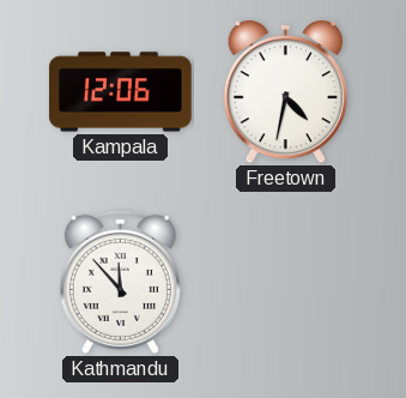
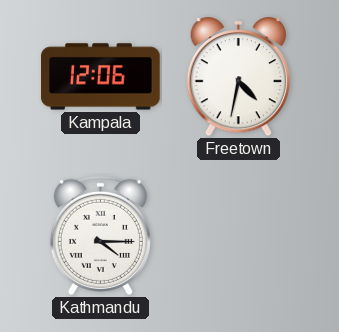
Kathmandu: 11:53 -> 4:15 (100, 235)
